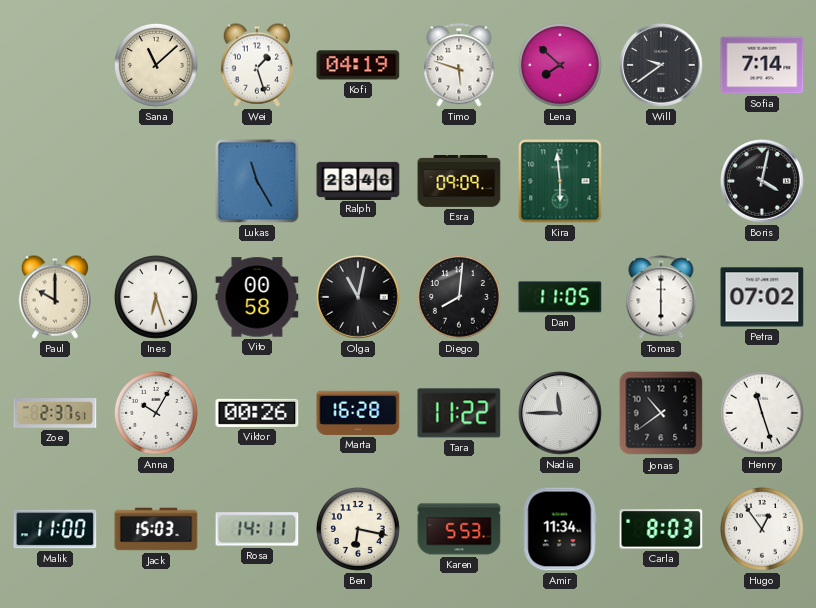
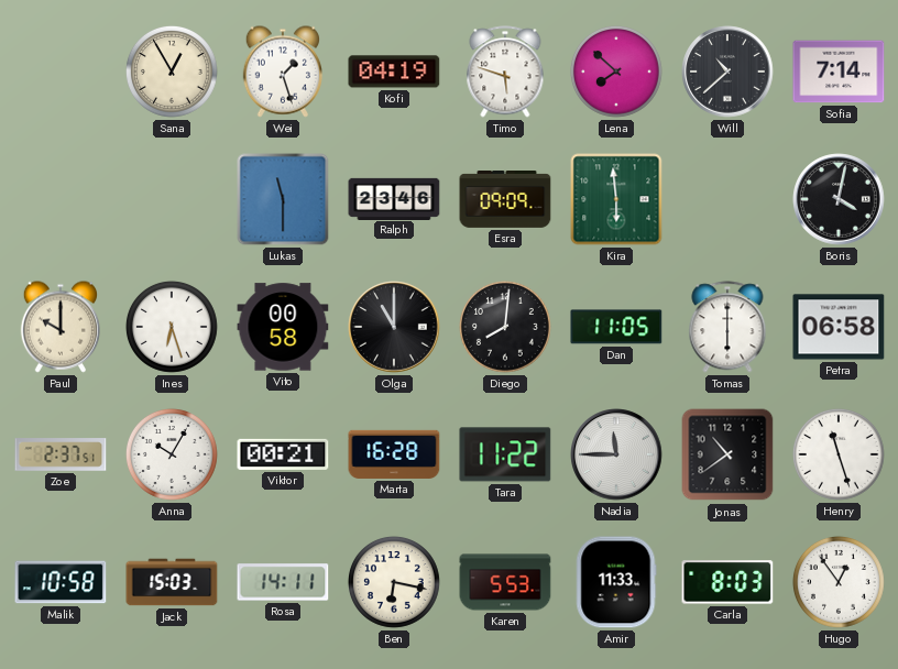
Sana: 11:08 -> 12:55 (172, 72)
Will: 9:39 -> 10:38 (727, 72)
Lukas: 11:25 -> 11:30 (283, 199)
Olga: 11:02 -> 11:00 (394, 327)
Petra: 07:02 -> 06:58 (839, 327)
Viktor: 00:26 -> 00:21 (283, 454)
Malik: 11:00 -> 10:58 (61, 582)
Amir: 11:34 -> 11:33 (616, 582)
